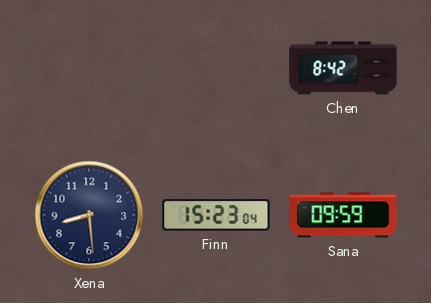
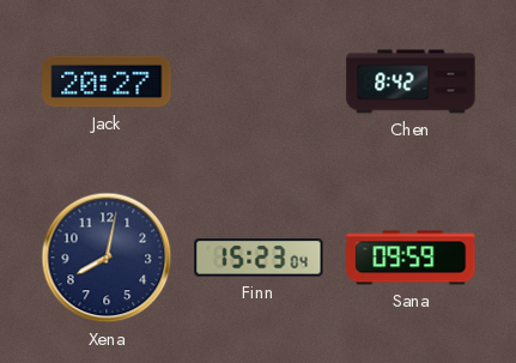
Jack: none -> 20:27 (107, 81)
Xena: 8:29 -> 8:02 (107, 258)
